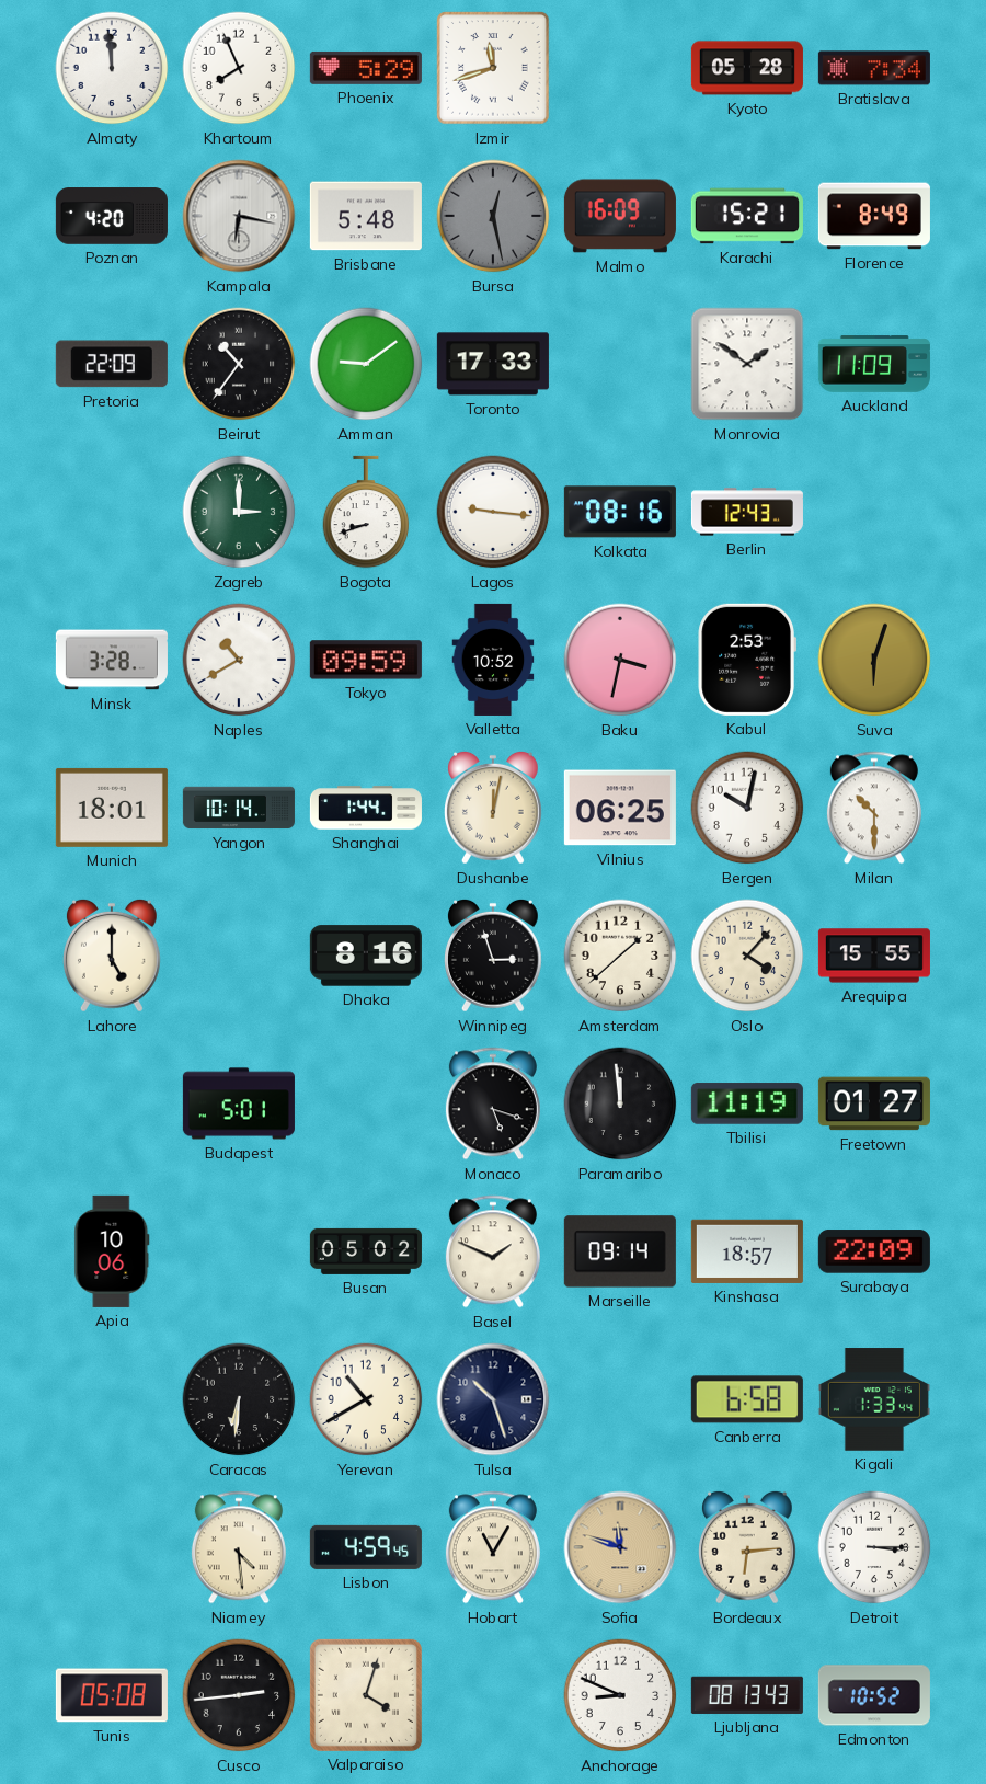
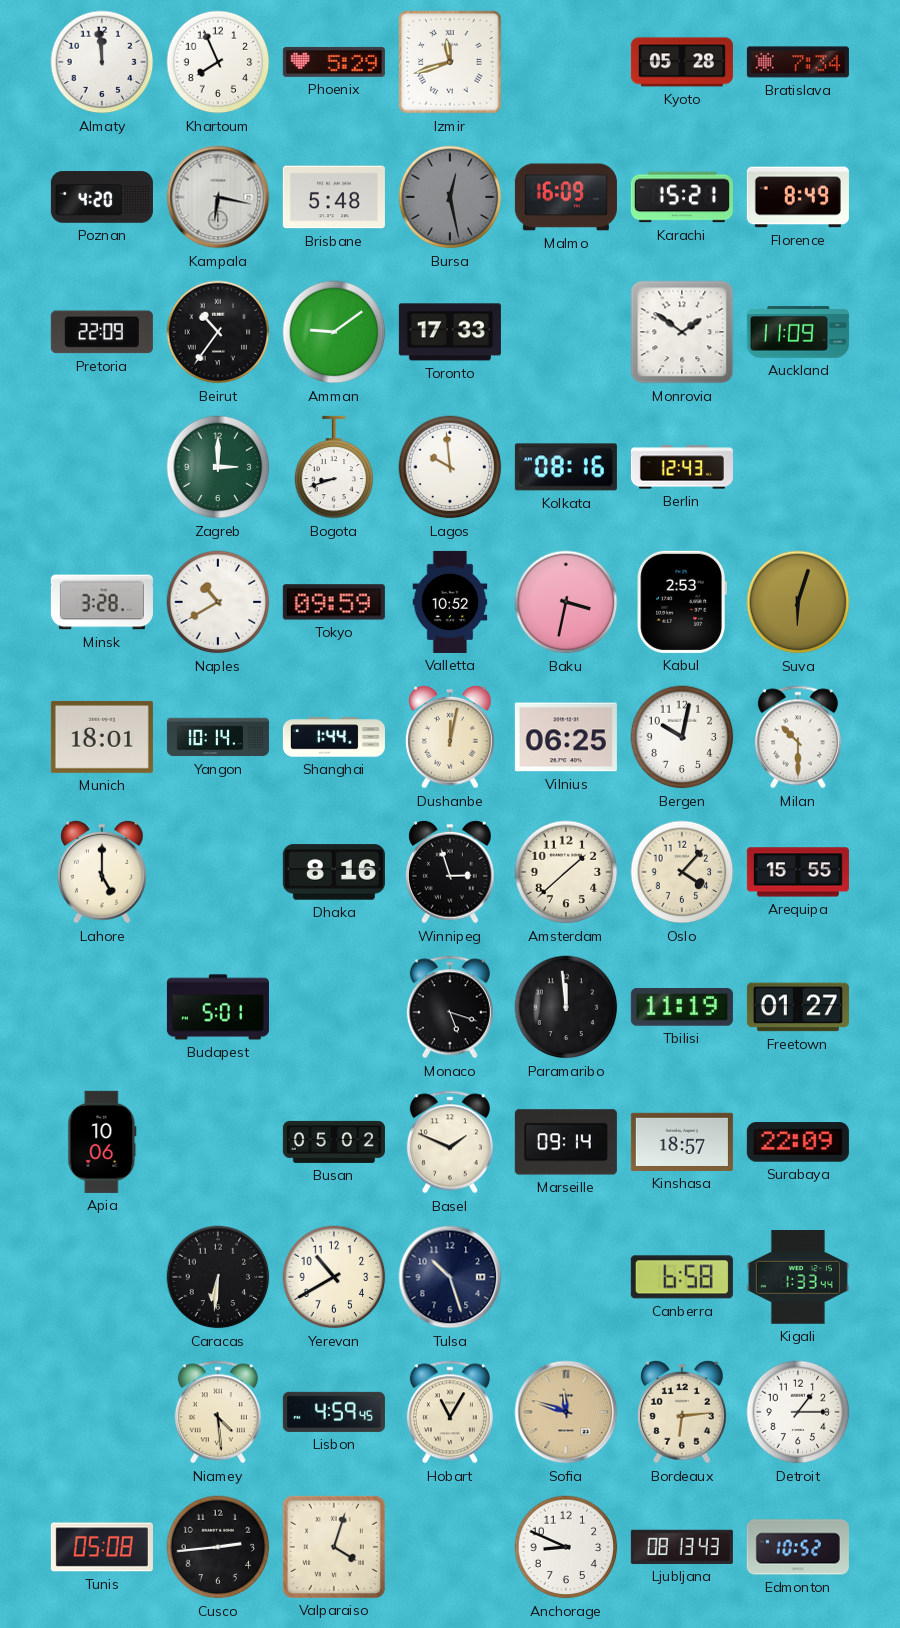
Lagos: 9:16 -> 9:59 (450, 467)
Detroit: 3:15 -> 1:15 (798, 1412)
